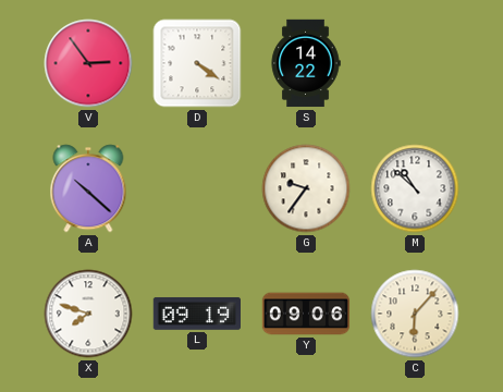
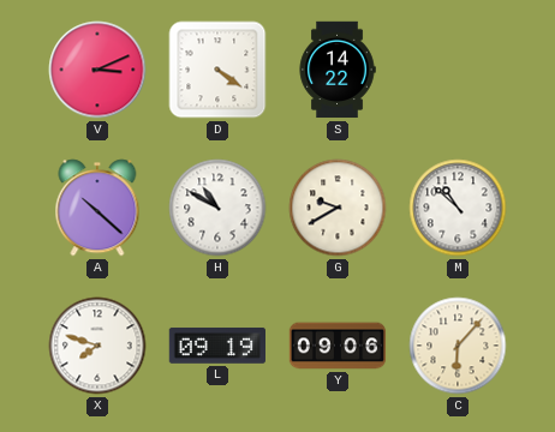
V: 2:54 -> 3:11 (97, 70)
H: none -> 10:50 (217, 208)
G: 9:36 -> 9:40 (338, 208)
